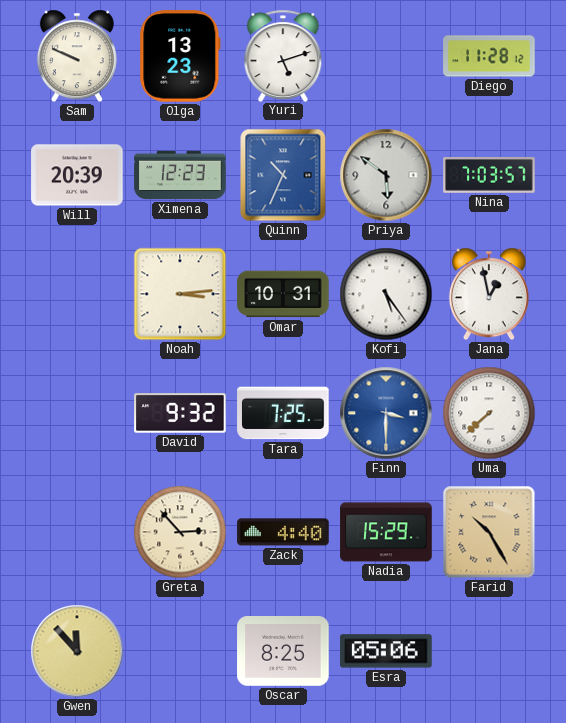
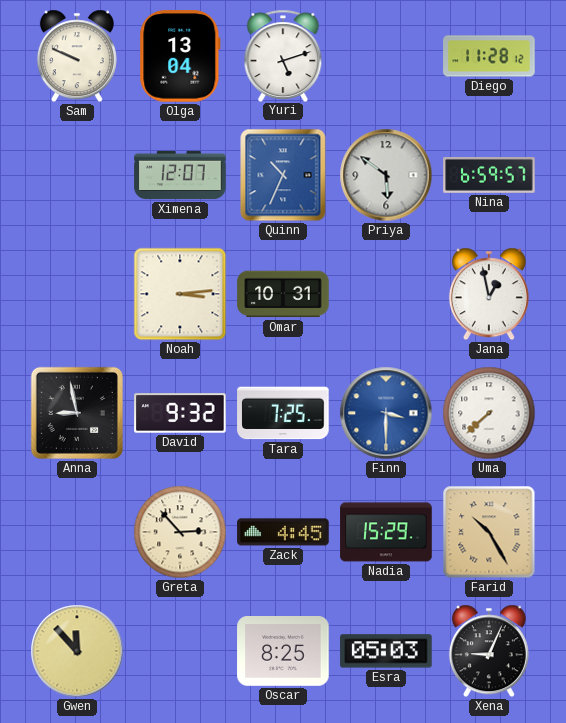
Olga: 13:23 -> 13:04 (180, 56)
Will: 20:39 -> none (77, 175)
Ximena: 12:23 -> 12:07 (180, 175)
Nina: 7:03 -> 6:59 (489, 176)
Kofi: 5:24 -> none (386, 294)
Anna: none -> 8:58 (77, 413)
Zack: 4:40 -> 4:45 (283, 532)
Esra: 05:06 -> 05:03 (386, 651)
Xena: none -> 9:04 (489, 651)
